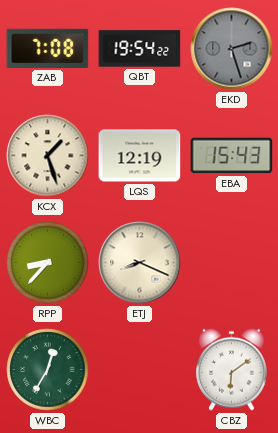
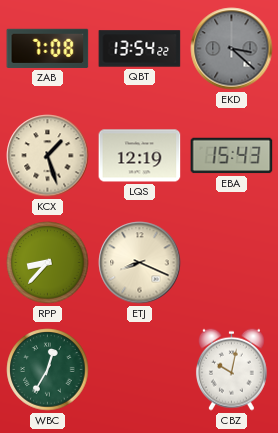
QBT: 19:54 -> 13:54 (140, 49)
EKD: 2:27 -> 3:22 (232, 49)
CBZ: 6:09 -> 10:02 (231, 369)
